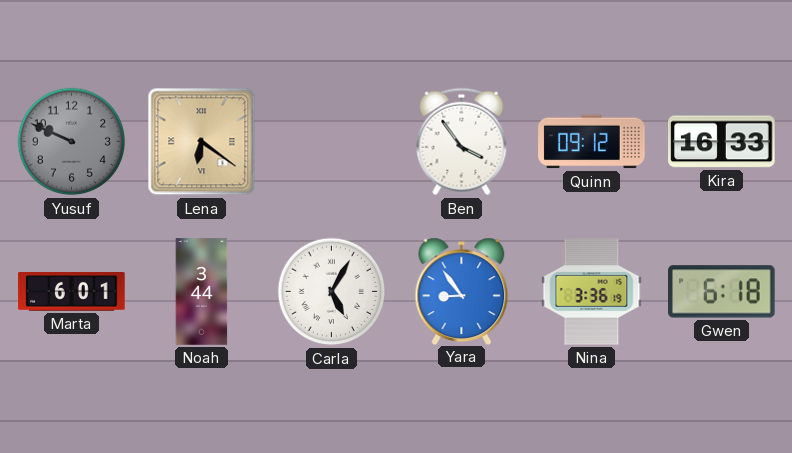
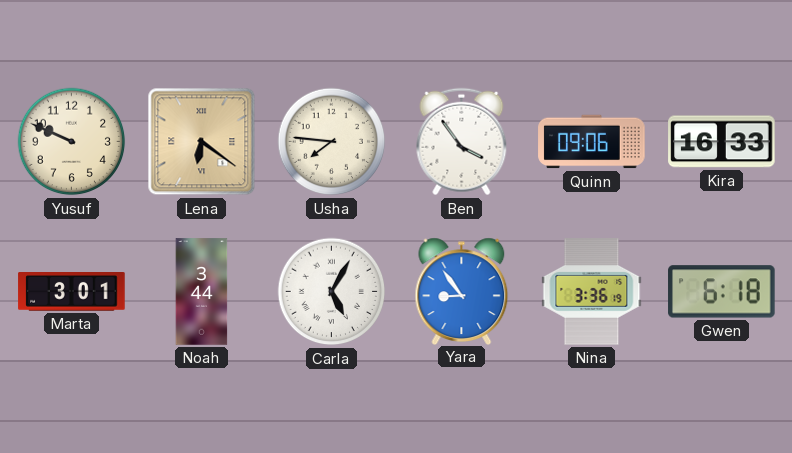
Yusuf dial: grey -> cream (72, 142)
Usha: none -> 7:46 (332, 142)
Quinn: 09:12 -> 09:06 (592, 142)
Marta: 6:01 -> 3:01 (72, 292)
